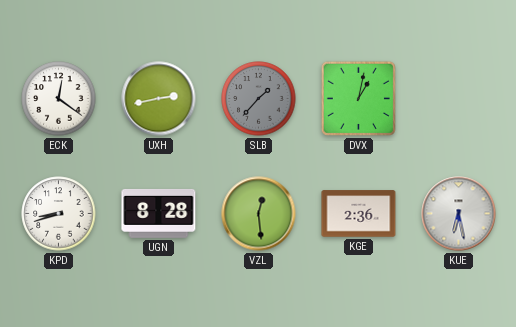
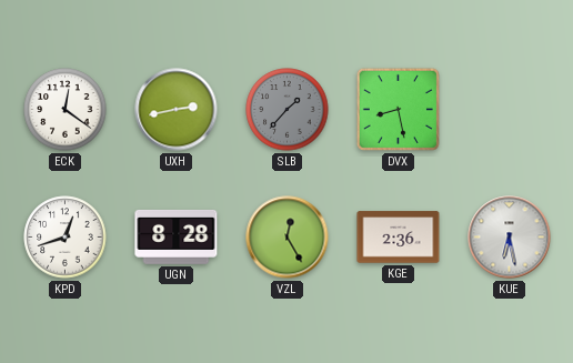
DVX: 1:02 -> 8:28 (398, 109)
KPD: 8:42 -> 12:42 (66, 238)
VZL: 12:29 -> 12:25 (288, 238)
